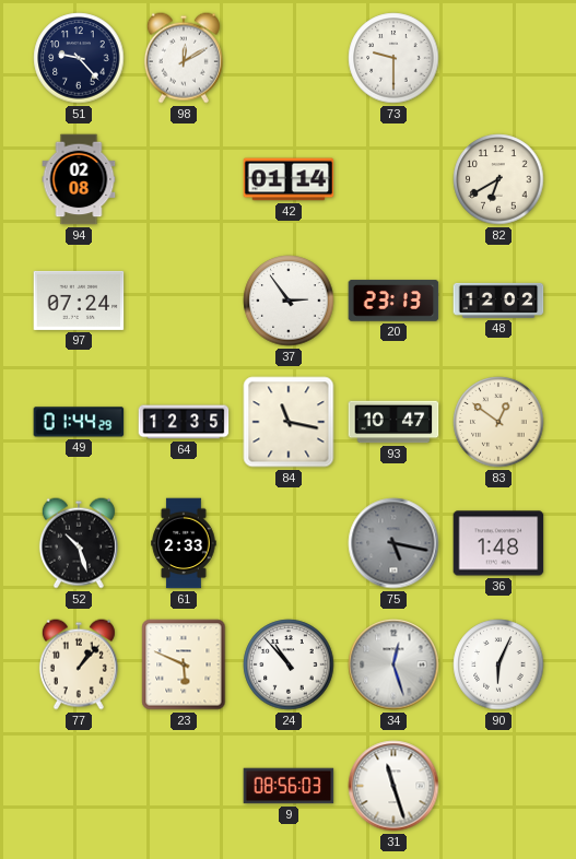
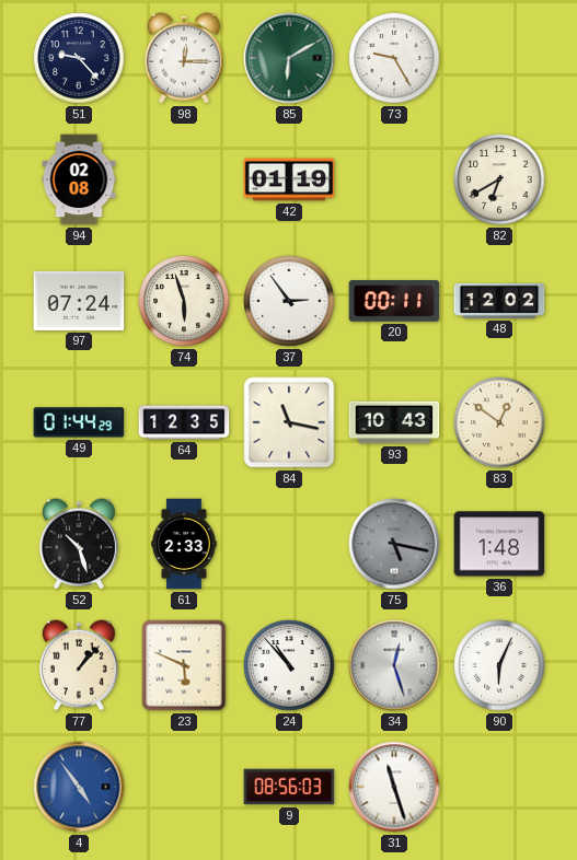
98: 12:10 -> 12:15 (184, 58)
85: none -> 6:10 (289, 58)
73: 9:30 -> 9:25 (394, 58)
42: 01:14 -> 01:19 (289, 179)
74: none -> 5:57 (184, 301)
20: 23:13 -> 00:11 (394, 301)
93: 10:47 -> 10:43 (394, 422)
4: none -> 4:54 (79, 787)
